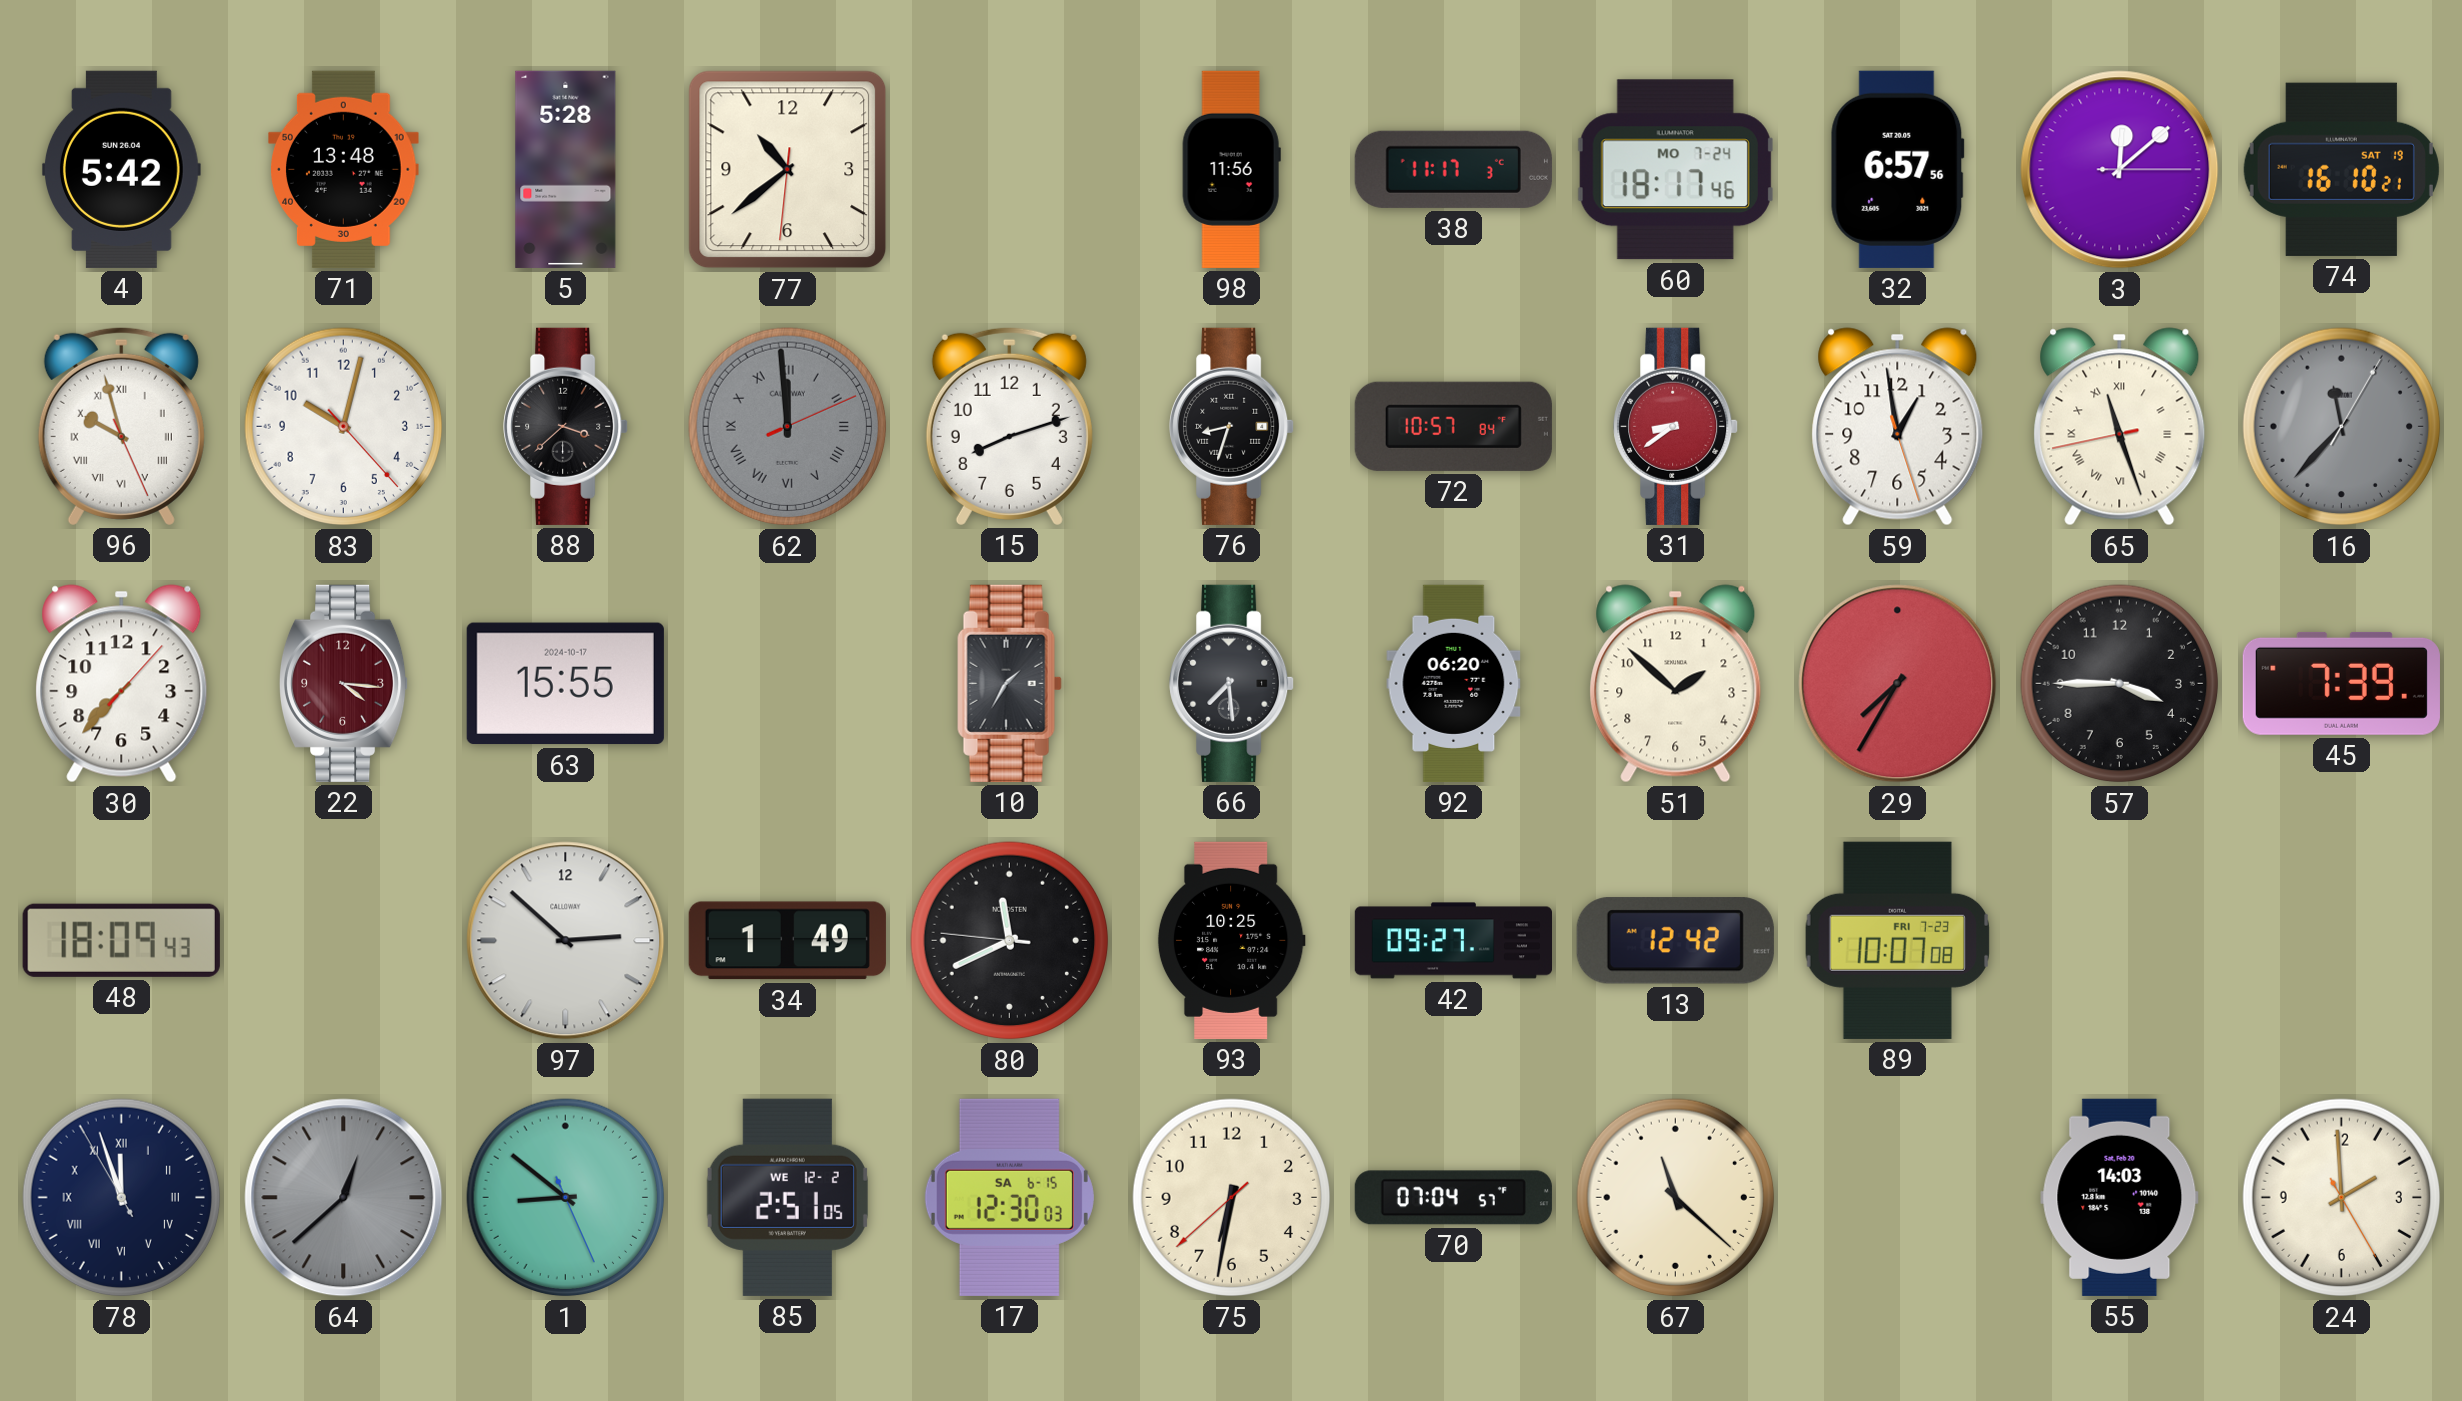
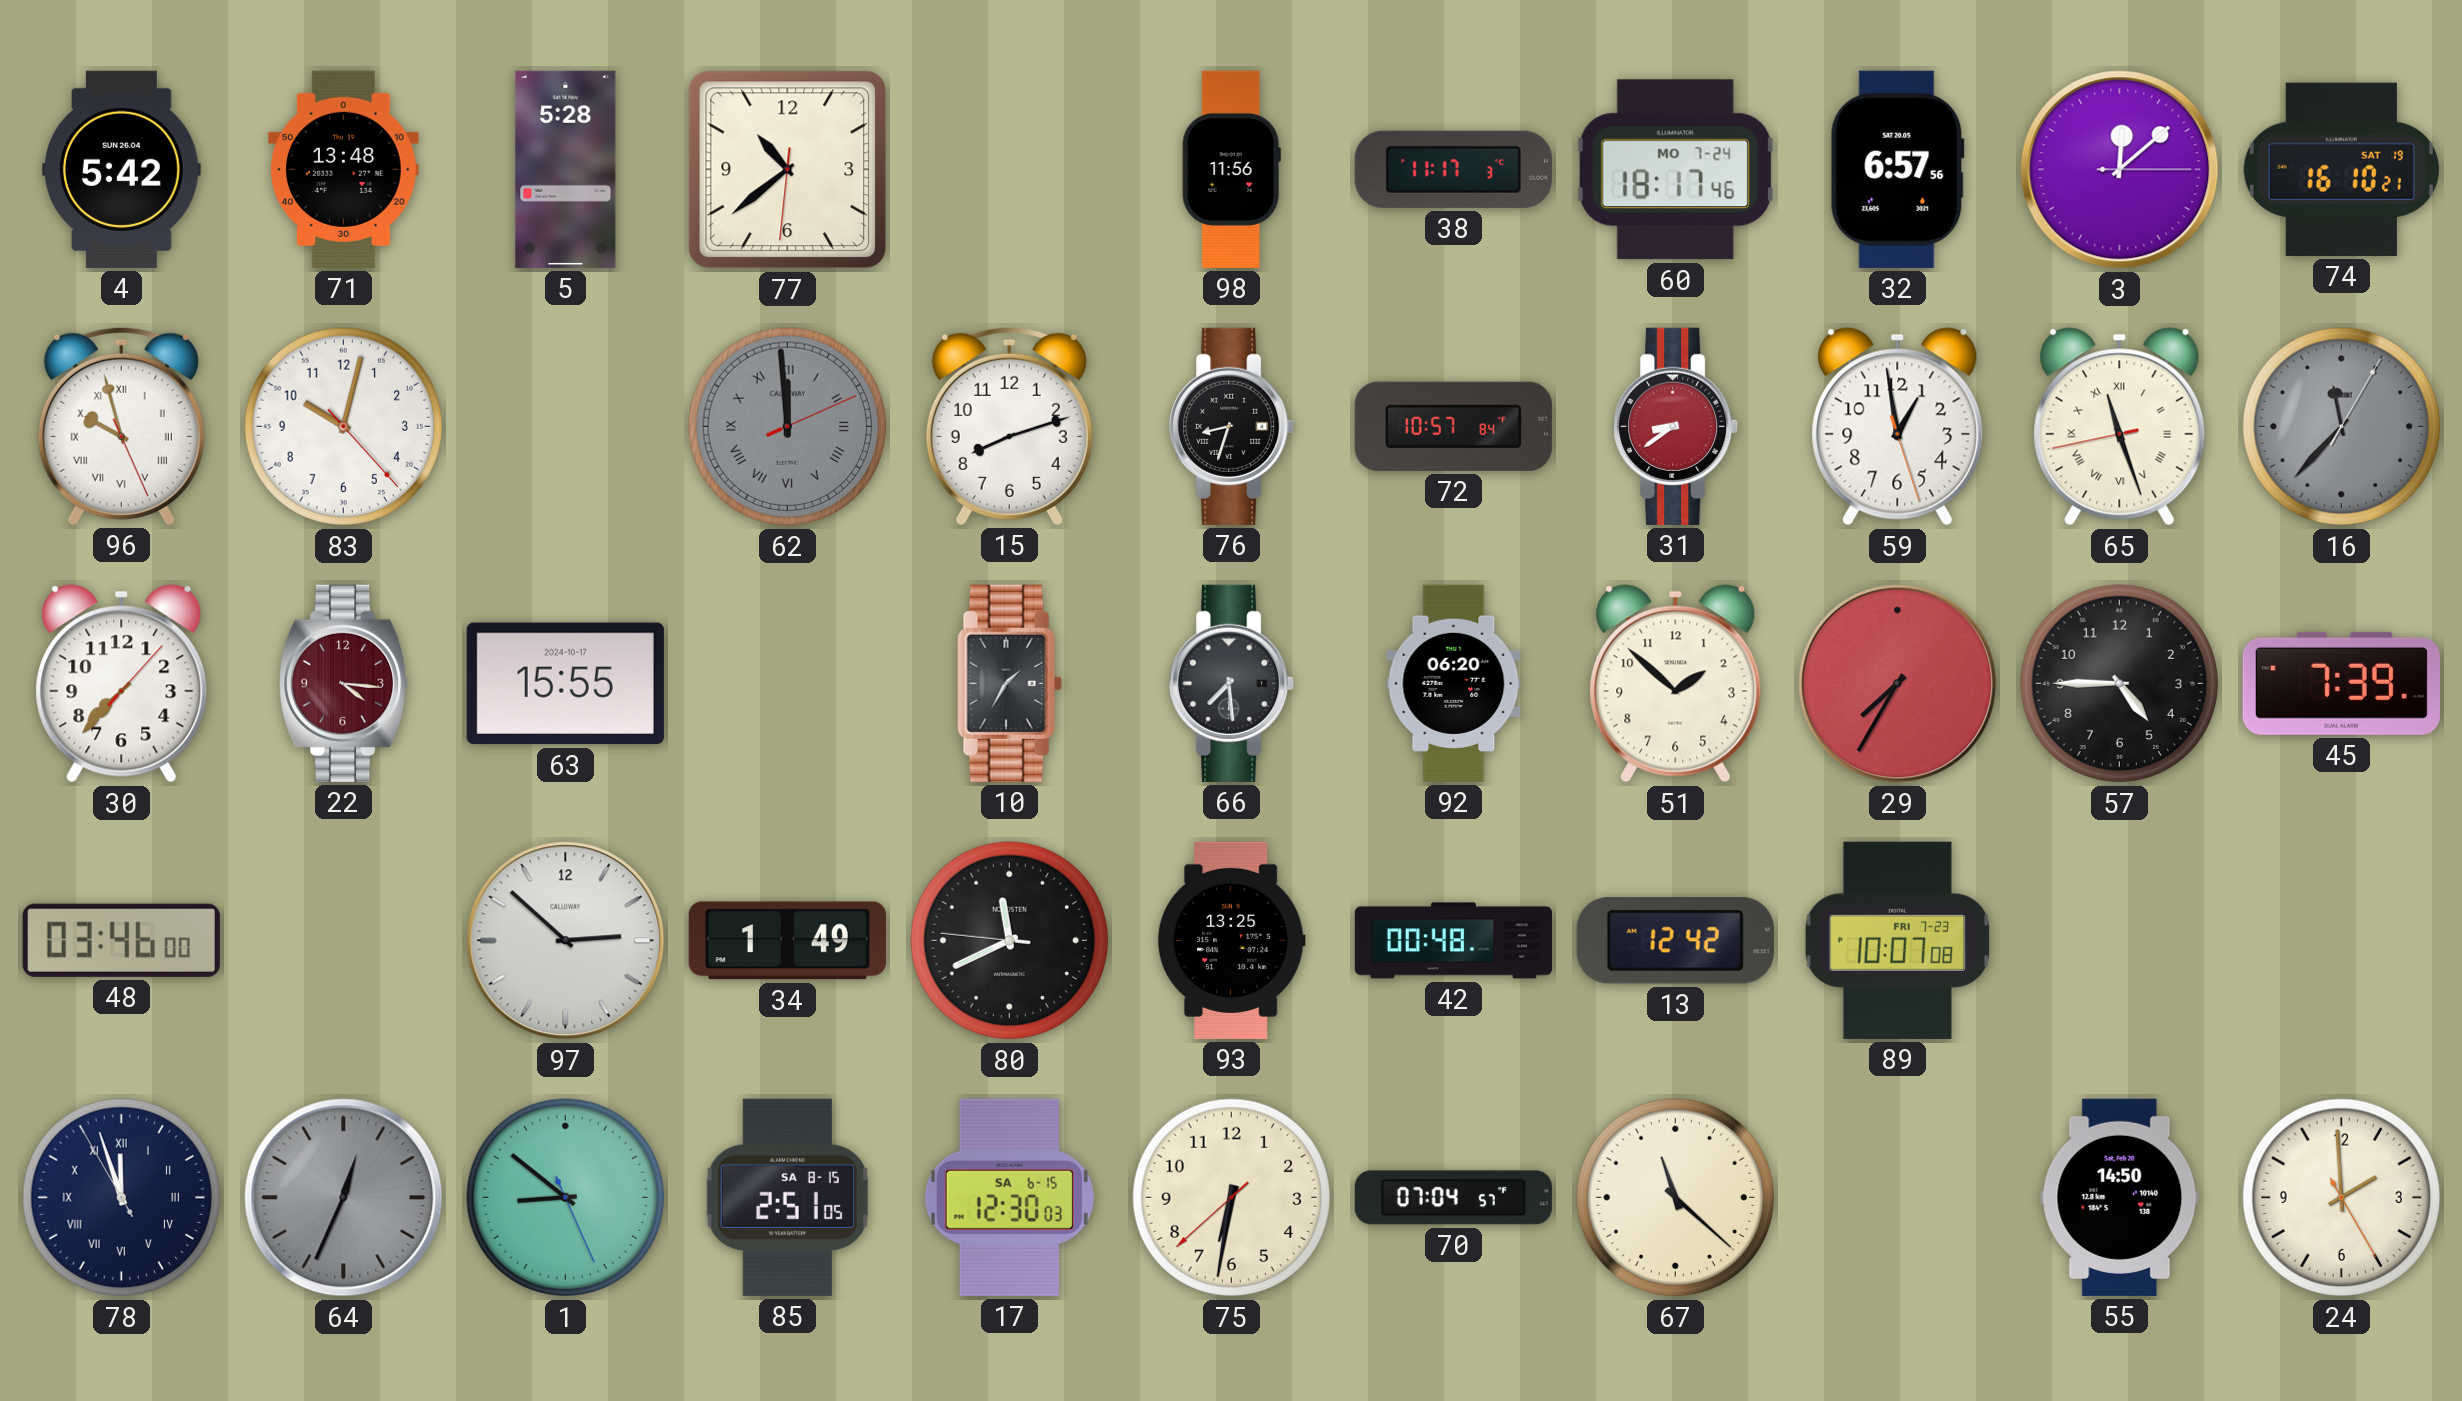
88: 3:38 -> none (566, 426)
57: 3:45 -> 4:45 (2120, 684)
48: 18:09 -> 03:46 (121, 940)
93: 10:25 -> 13:25 (1231, 940)
42: 09:27 -> 00:48 (1453, 941)
64: 12:38 -> 12:34 (344, 1198)
85 date: WE 12-2 -> SA 8-15 (787, 1197)
55: 14:03 -> 14:50 (2120, 1197)
